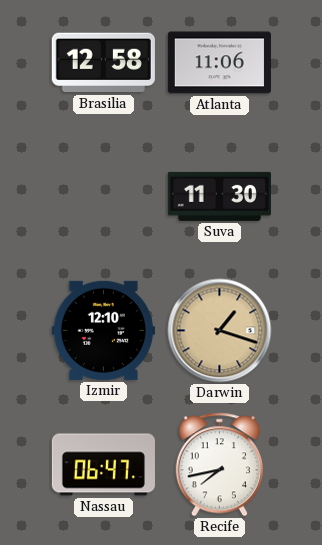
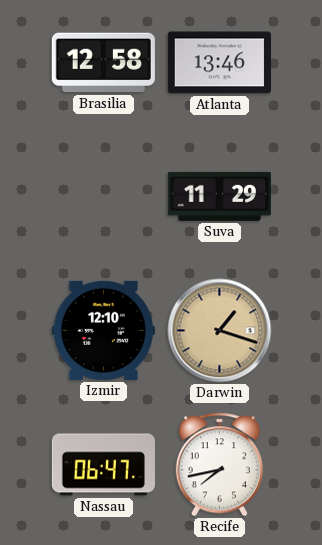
Atlanta: 11:06 -> 13:46 (219, 63)
Suva: 11:30 -> 11:29 (219, 196)
